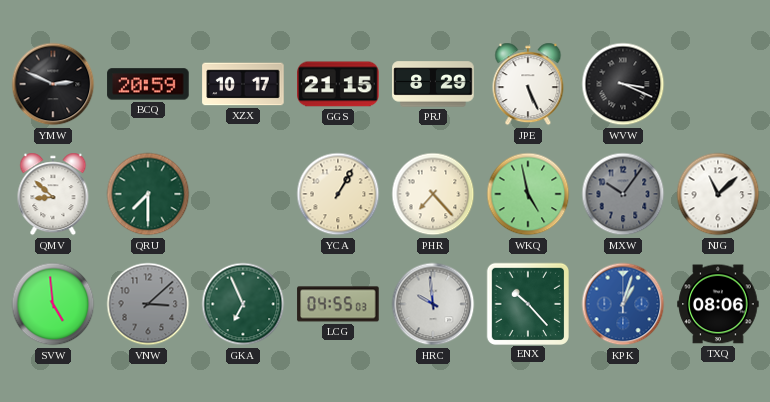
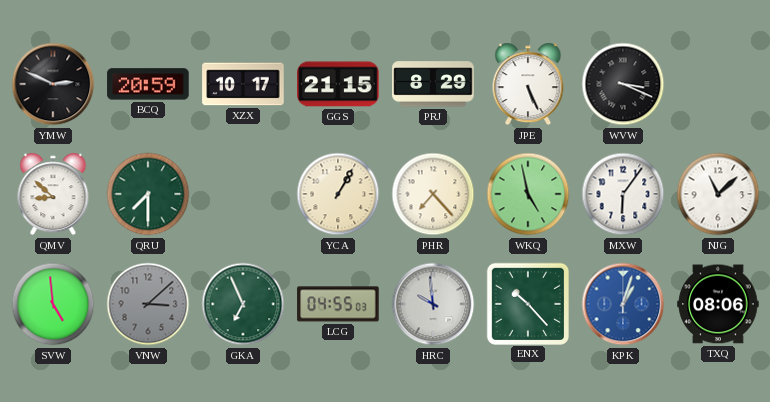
MXW: 10:06 -> 6:06 (623, 194)
MXW dial: grey -> white (623, 194)
